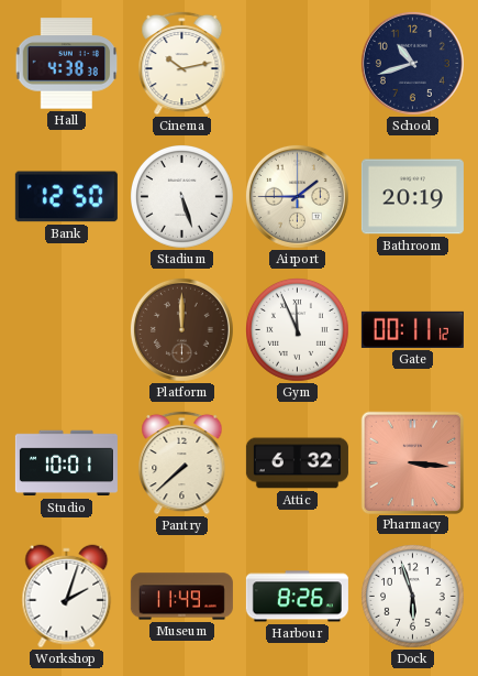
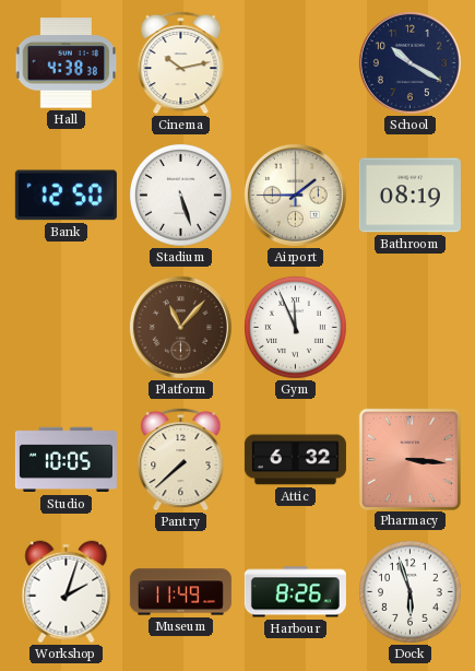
School: 10:42 -> 10:20 (409, 62)
Bathroom: 20:19 -> 08:19 (409, 196)
Platform: 12:00 -> 11:07 (180, 327)
Gate: 00:11 -> none (412, 329)
Studio: 10:01 -> 10:05 (66, 460)
